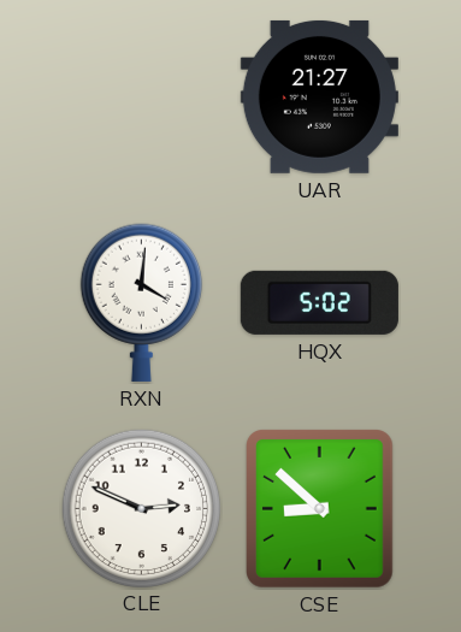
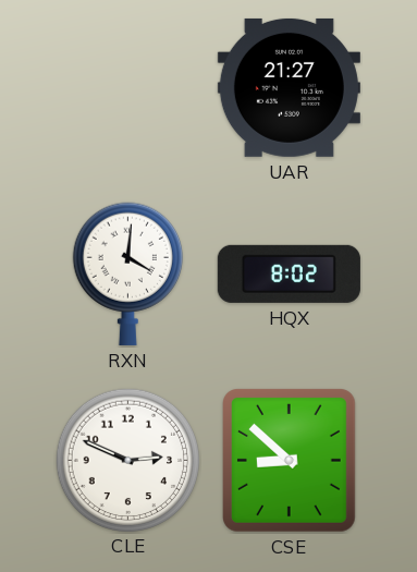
HQX: 5:02 -> 8:02 (289, 273)
